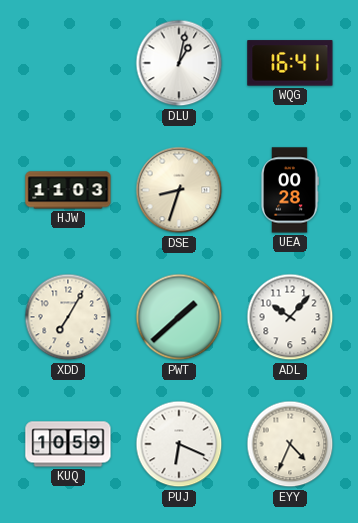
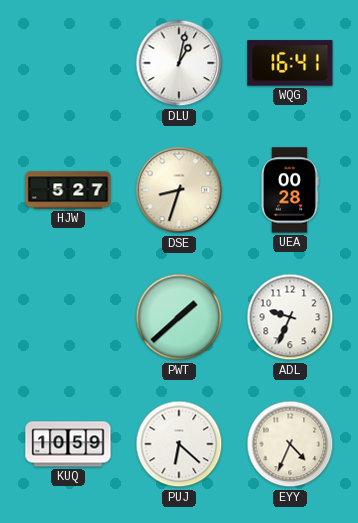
HJW: 11:03 -> 5:27 (68, 190)
XDD: 7:05 -> none (68, 317)
ADL: 10:07 -> 9:34 (290, 317)
PUJ: 6:19 -> 6:22 (179, 444)
